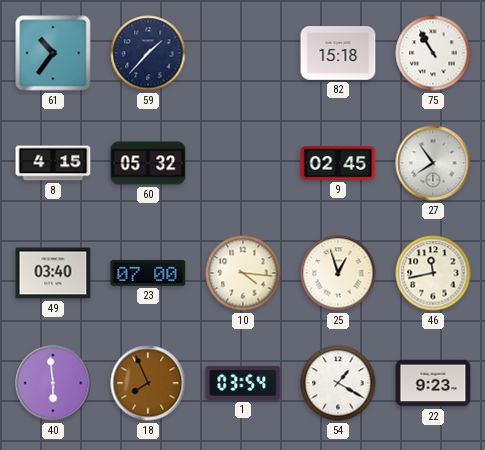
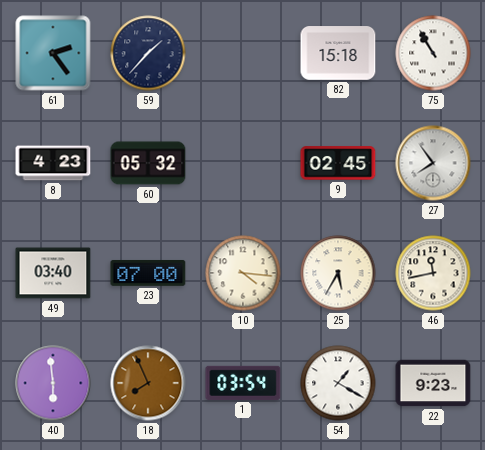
61: 10:36 -> 2:24 (53, 53)
8: 4:15 -> 4:23 (53, 163)
25: 12:57 -> 5:35 (338, 273)
